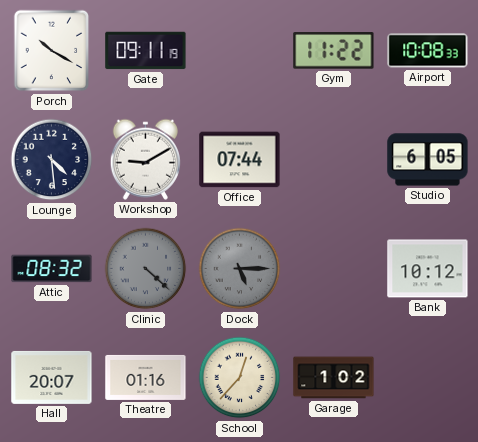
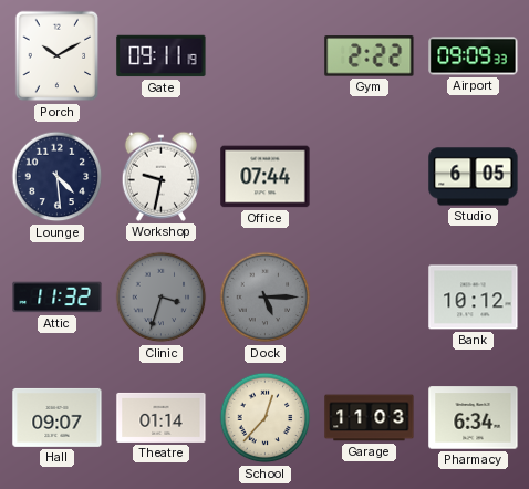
Porch: 10:20 -> 10:10 (58, 56)
Gym: 11:22 -> 2:22 (370, 56)
Airport: 10:08 -> 09:09 (474, 56)
Workshop: 9:10 -> 9:32 (160, 176)
Attic: 08:32 -> 11:32 (58, 298)
Clinic: 4:22 -> 3:33 (162, 298)
Hall: 20:07 -> 09:07 (58, 417)
Theatre: 01:16 -> 01:14 (162, 417)
Garage: 1:02 -> 11:03 (370, 418)
Pharmacy: none -> 6:34 (474, 418)
